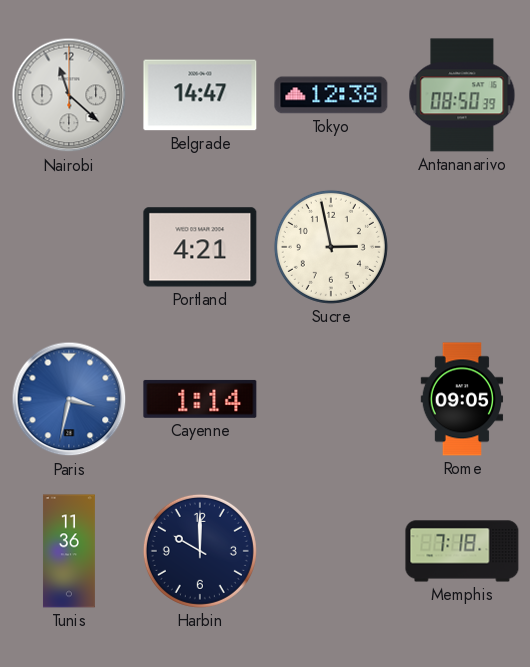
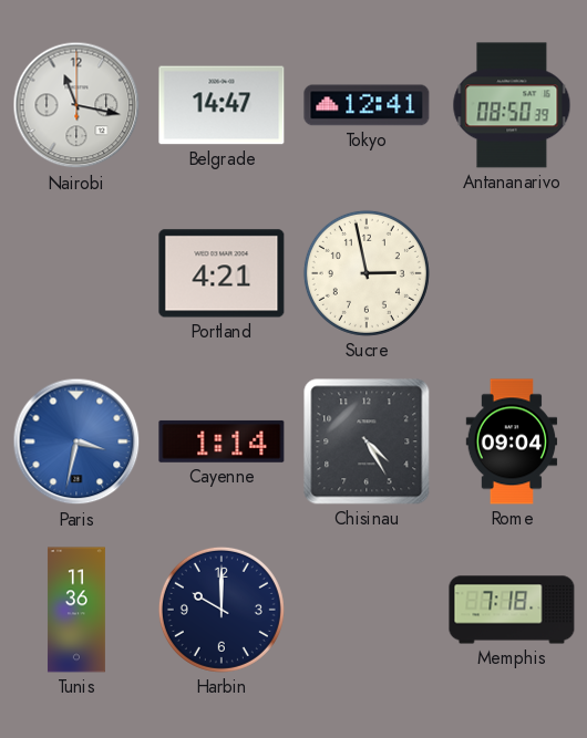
Nairobi: 11:22 -> 11:17 (76, 105)
Tokyo: 12:38 -> 12:41 (367, 105)
Chisinau: none -> 4:25 (367, 441)
Rome: 09:05 -> 09:04 (512, 441)
